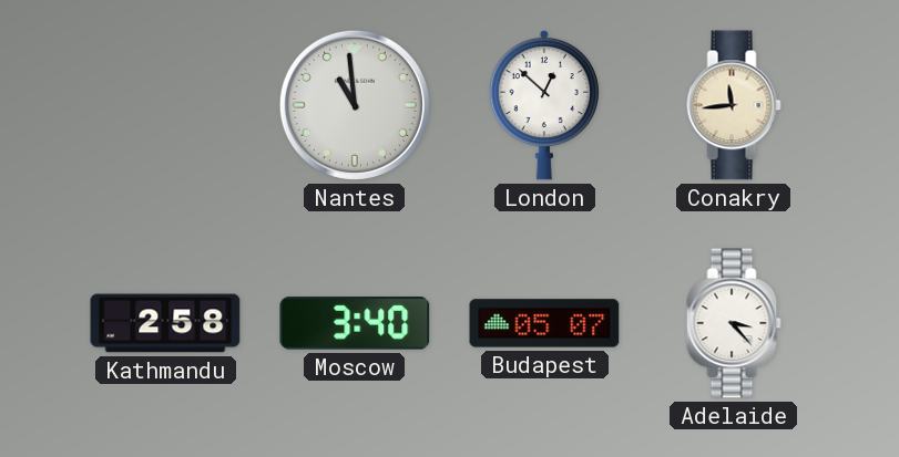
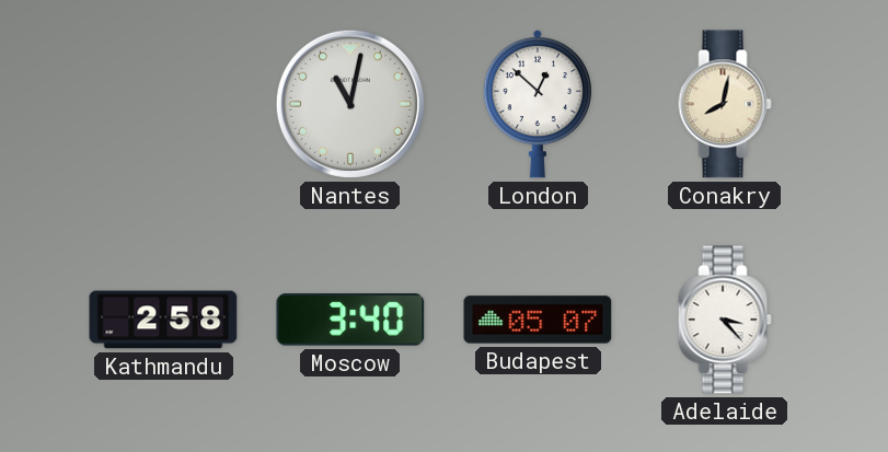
Nantes: 10:59 -> 11:02 (350, 104)
Conakry: 11:44 -> 8:02 (725, 104)
